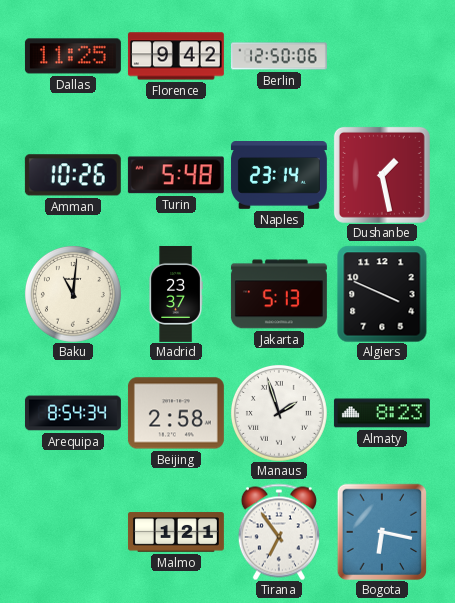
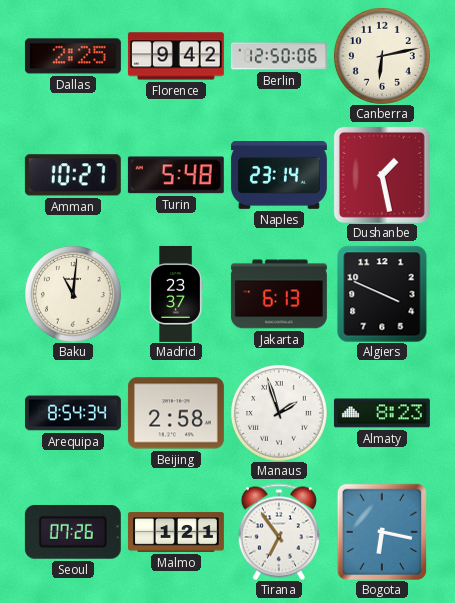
Dallas: 11:25 -> 2:25 (73, 56)
Canberra: none -> 6:13 (382, 56)
Amman: 10:26 -> 10:27 (73, 175)
Jakarta: 5:13 -> 6:13 (279, 294)
Seoul: none -> 07:26 (73, 532)
